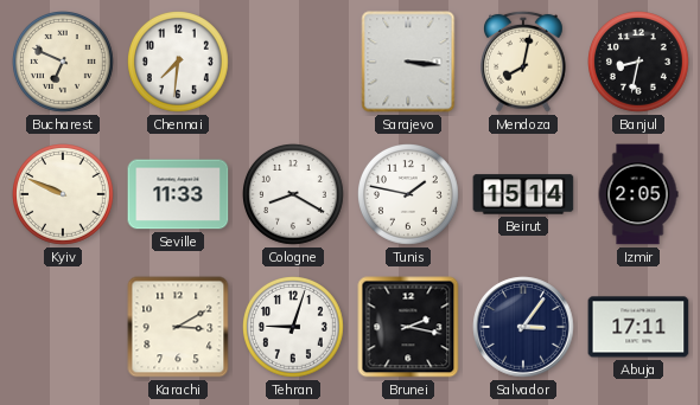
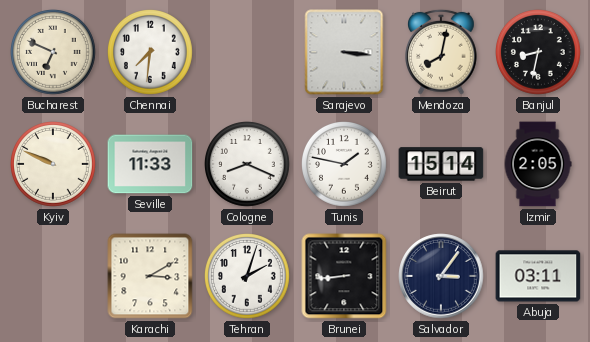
Cologne: 8:20 -> 8:19 (248, 165)
Tehran: 9:03 -> 2:03 (248, 277)
Brunei: 2:17 -> 8:44 (344, 276)
Abuja: 17:11 -> 03:11 (538, 276)
